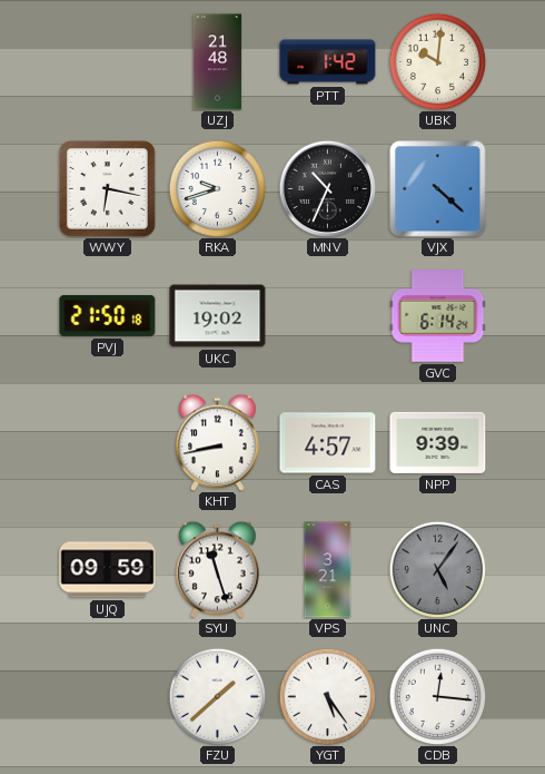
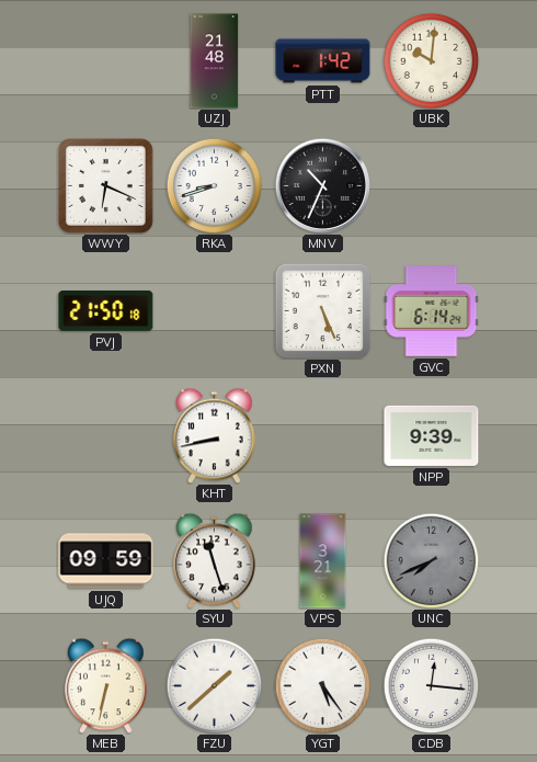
WWY: 6:17 -> 6:19 (105, 185)
RKA: 9:42 -> 8:42 (214, 185)
VJX: 4:22 -> none (438, 189)
UKC: 19:02 -> none (218, 316)
PXN: none -> 5:26 (322, 310)
CAS: 4:57 -> none (328, 443)
UNC: 5:06 -> 7:41 (431, 560)
MEB: none -> 6:32 (106, 685)
